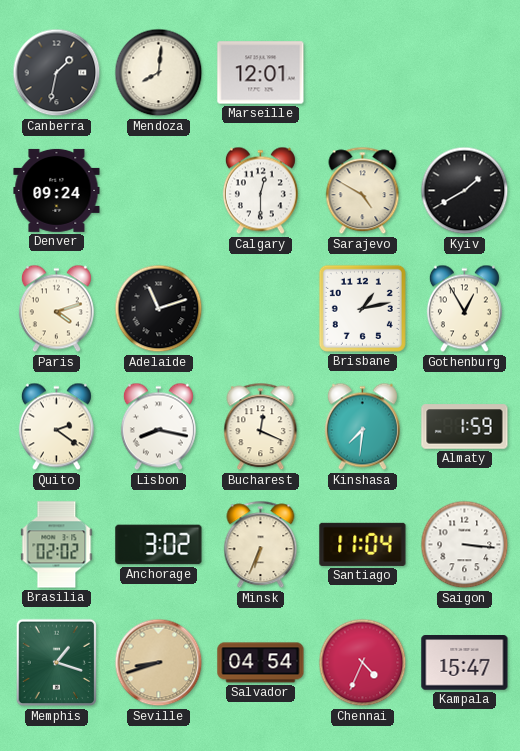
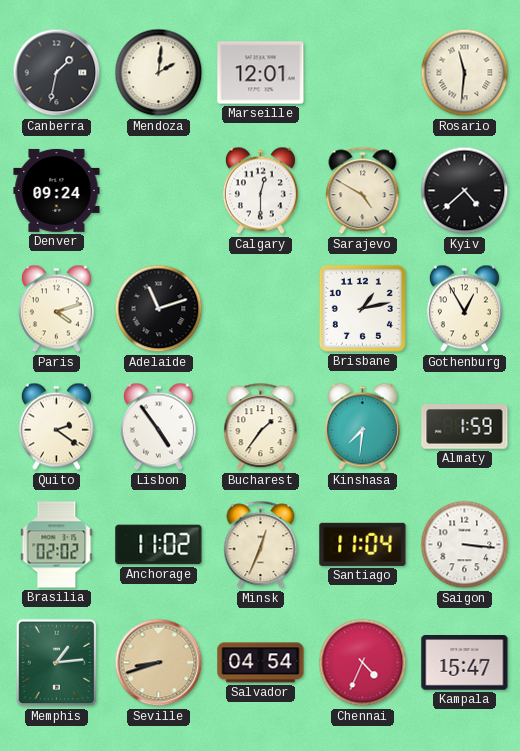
Mendoza: 8:01 -> 2:01 (159, 73)
Rosario: none -> 11:31 (465, 73)
Kyiv: 1:40 -> 4:38 (465, 191)
Lisbon: 8:17 -> 4:54 (158, 427)
Bucharest: 12:19 -> 1:36 (261, 427)
Anchorage: 3:02 -> 11:02 (159, 545)
Minsk: 6:34 -> 12:34 (261, 545)
Memphis: 1:18 -> 1:14 (56, 663)
